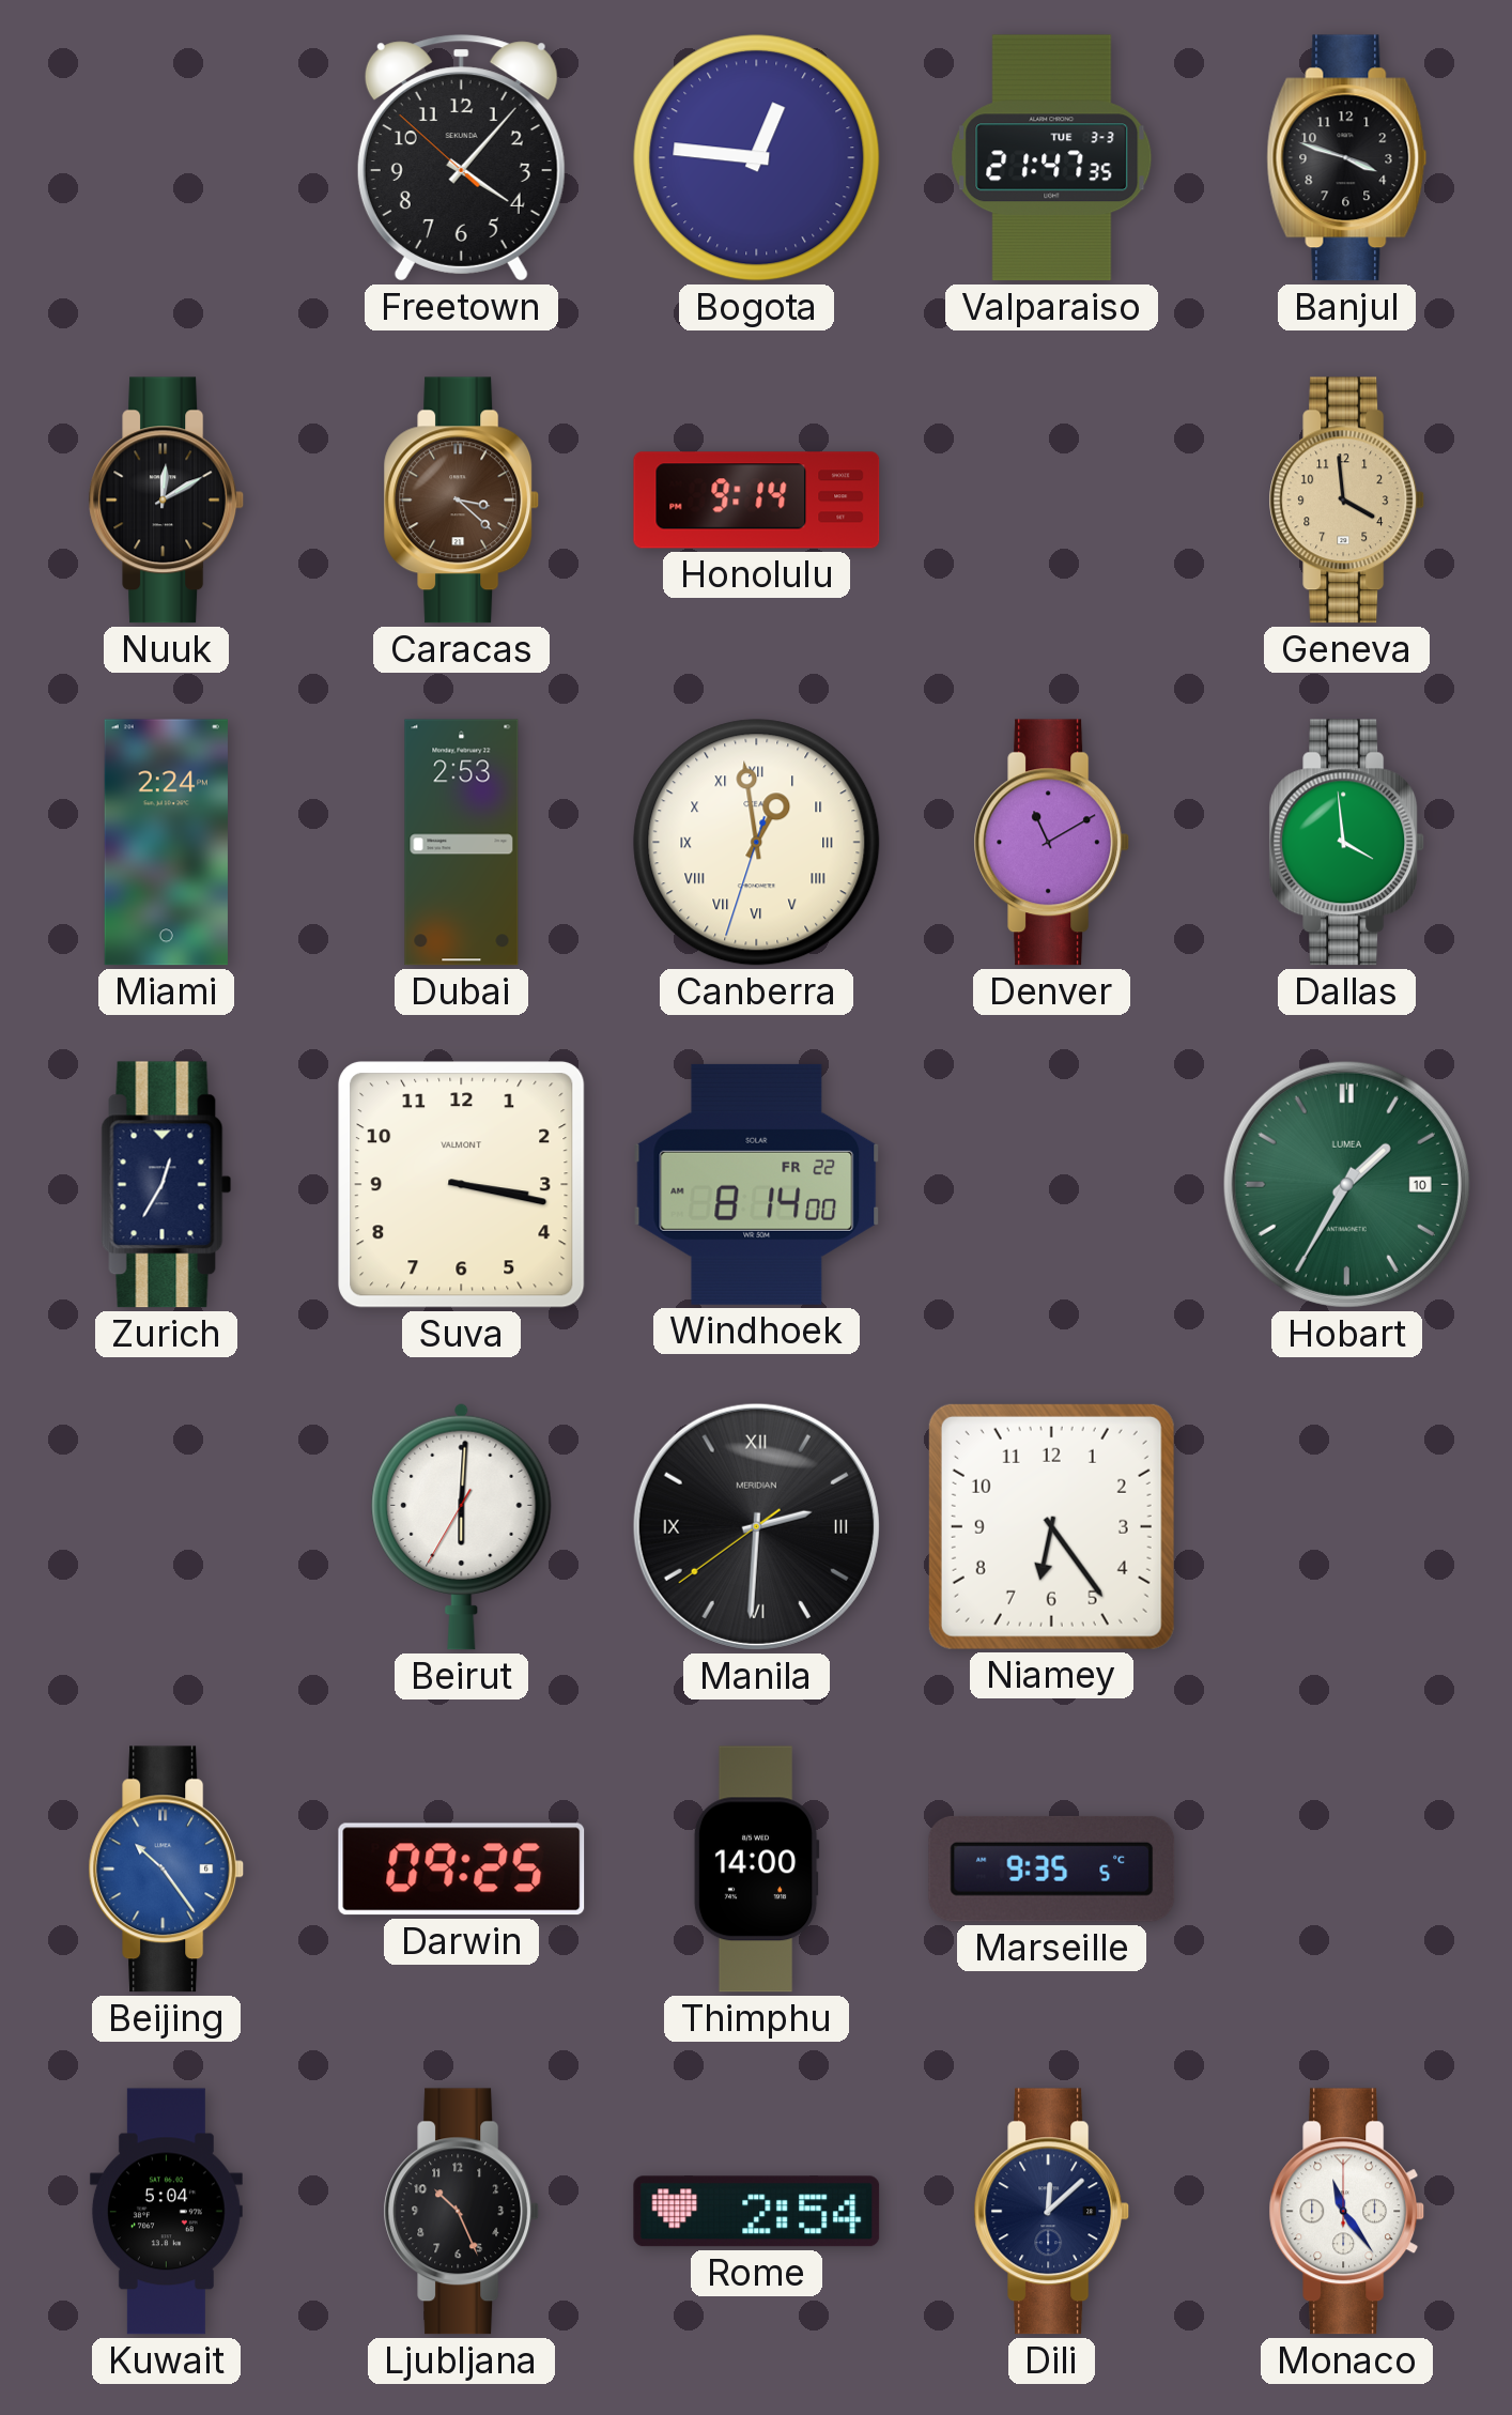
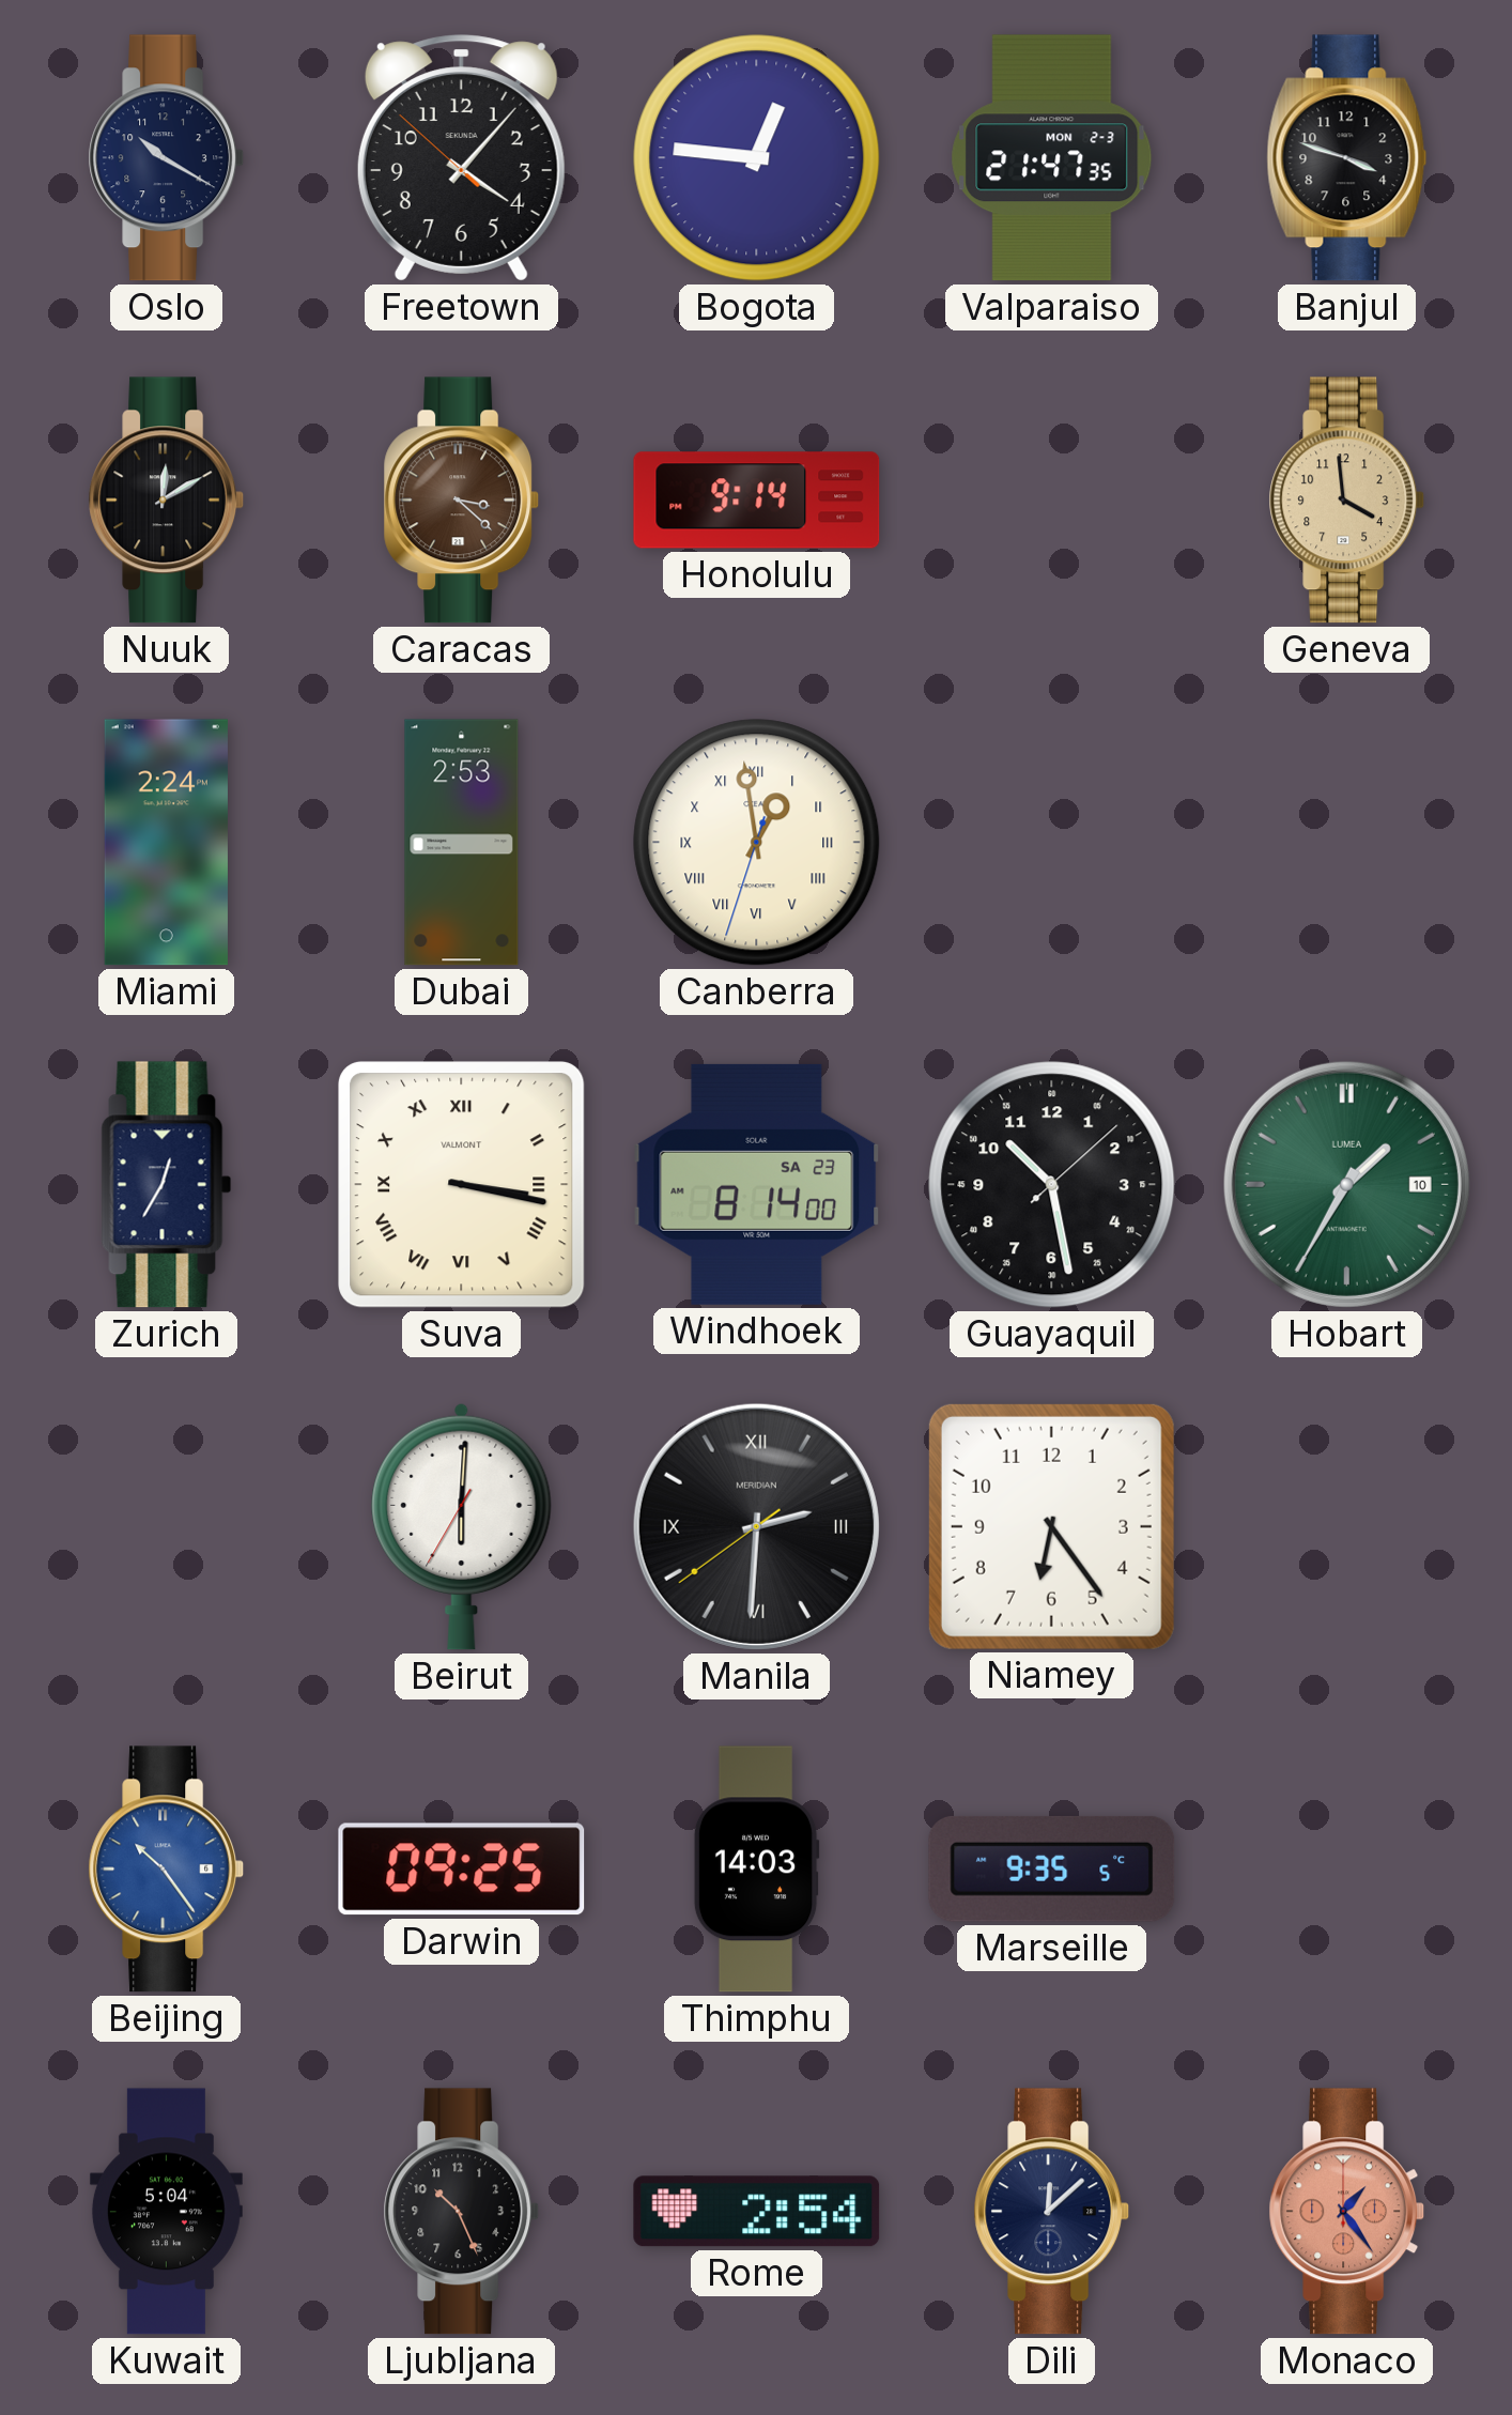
Oslo: none -> 10:20 (167, 158)
Valparaiso date: TUE 3-3 -> MON 2-3 (1052, 158)
Denver: 11:10 -> none (1052, 843)
Dallas: 3:59 -> none (1347, 843)
Suva numerals: Arabic -> Roman (462, 1185)
Windhoek date: FR 22 -> SA 23 (757, 1184)
Guayaquil: none -> 10:28 (1052, 1185)
Thimphu: 14:00 -> 14:03 (756, 1870)
Monaco: 11:24 -> 1:24 (1347, 2212)
Monaco dial: white -> salmon (1347, 2212)
